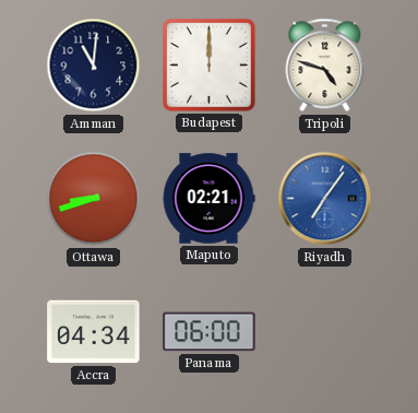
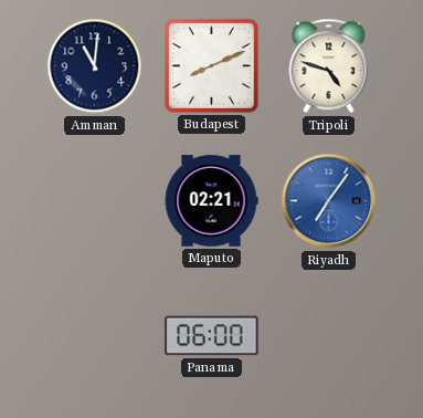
Budapest: 12:00 -> 8:11 (212, 66)
Ottawa: 8:42 -> none (94, 199)
Accra: 04:34 -> none (94, 332)
